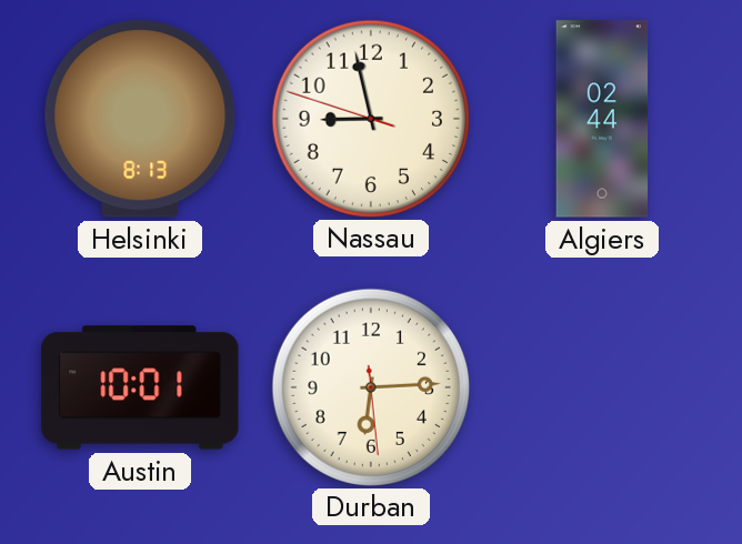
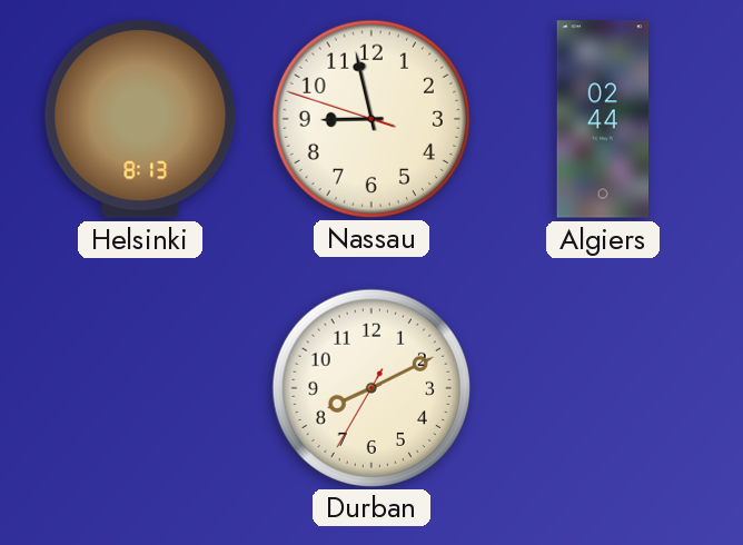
Austin: 10:01 -> none (140, 387)
Durban: 6:14 -> 8:10 (370, 387)
